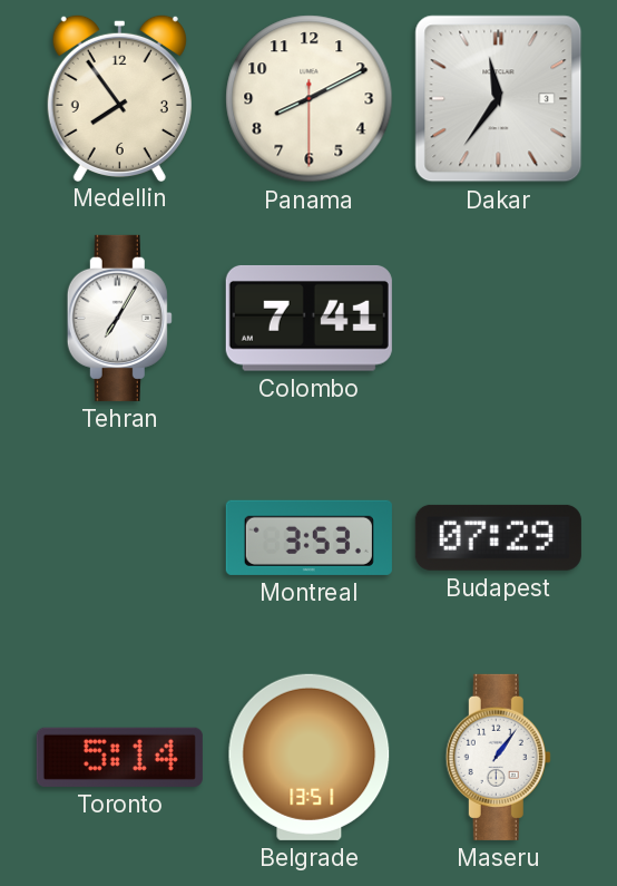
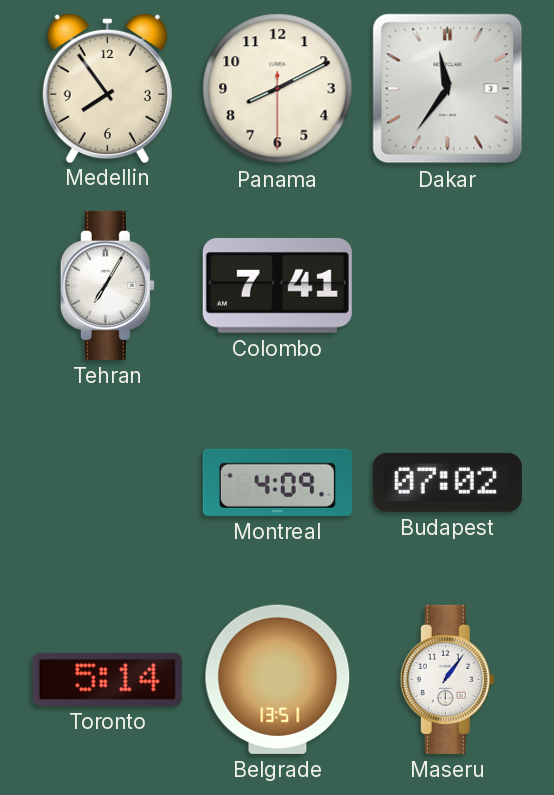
Montreal: 3:53 -> 4:09 (277, 482)
Budapest: 07:29 -> 07:02 (447, 482)
